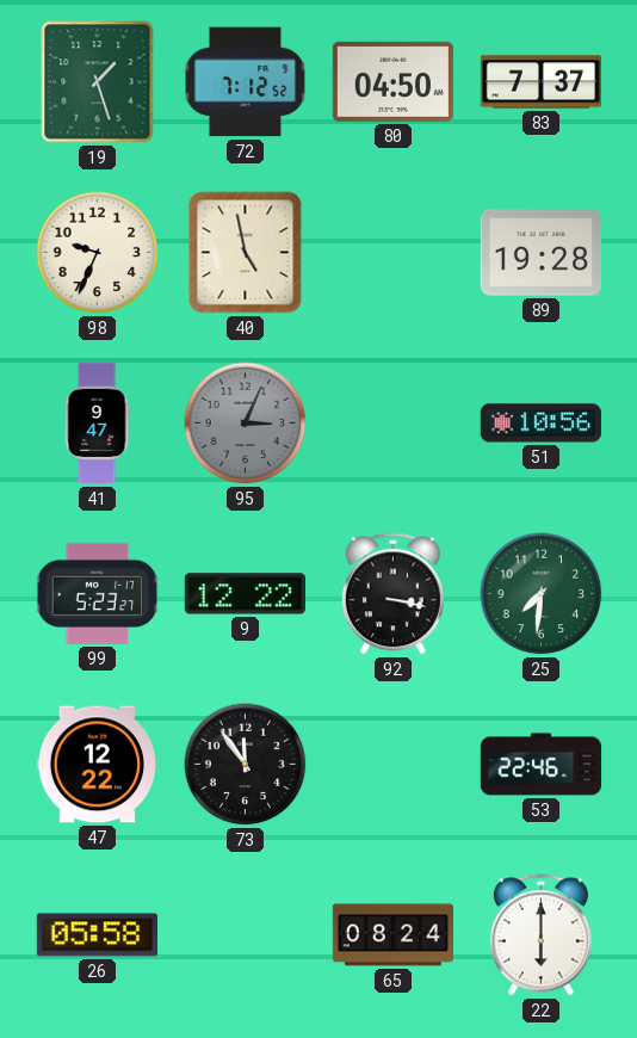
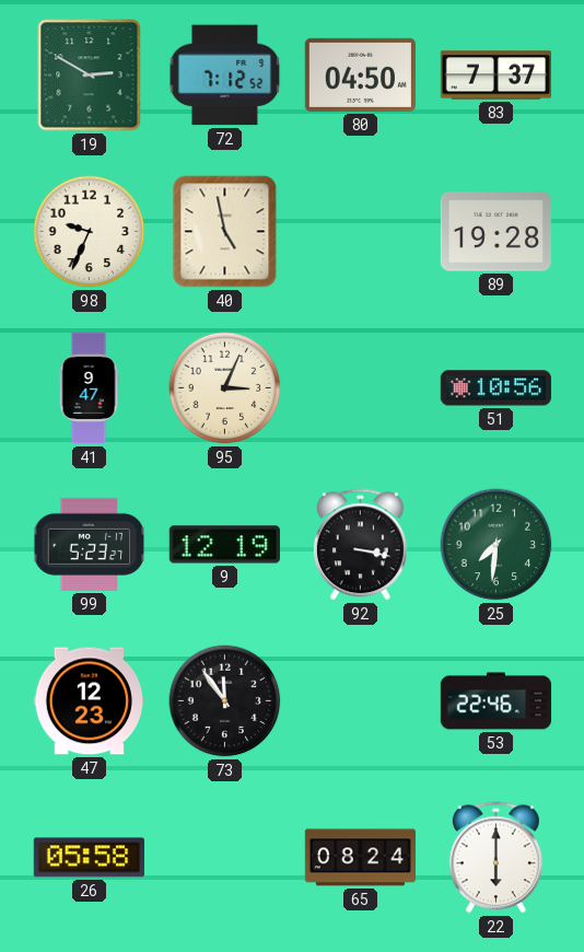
19: 1:27 -> 2:50 (90, 76)
95 dial: grey -> cream (225, 388)
9: 12:22 -> 12:19 (224, 545)
47: 12:22 -> 12:23 (89, 701)
